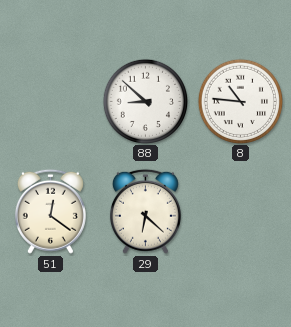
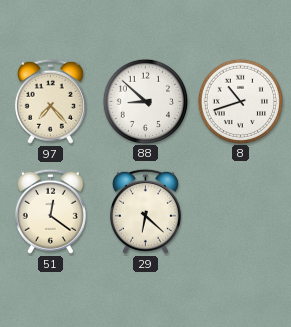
97: none -> 7:23 (50, 101)
8: 10:46 -> 10:42 (240, 101)
